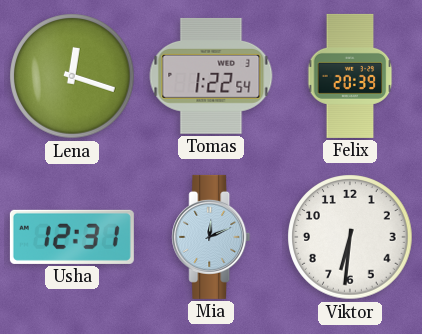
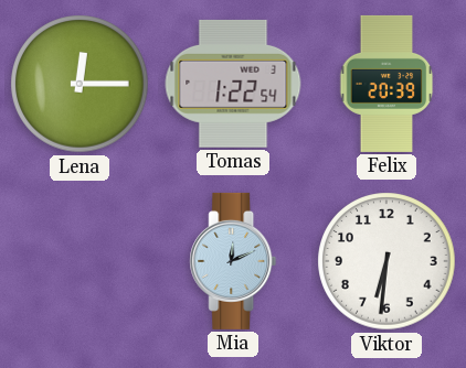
Lena: 12:18 -> 12:15 (80, 84)
Usha: 12:31 -> none (72, 237)
